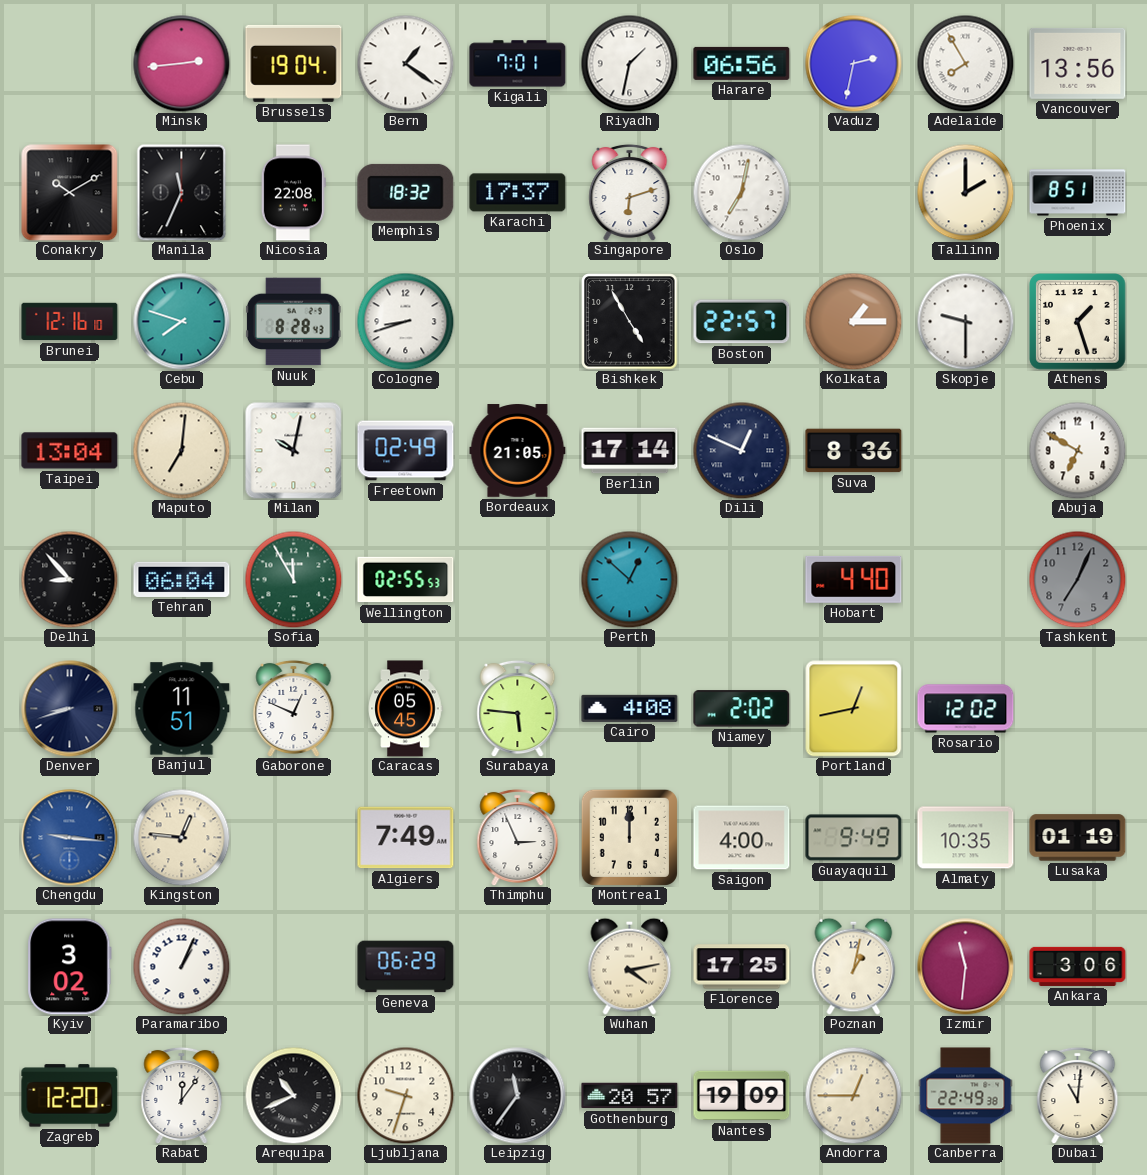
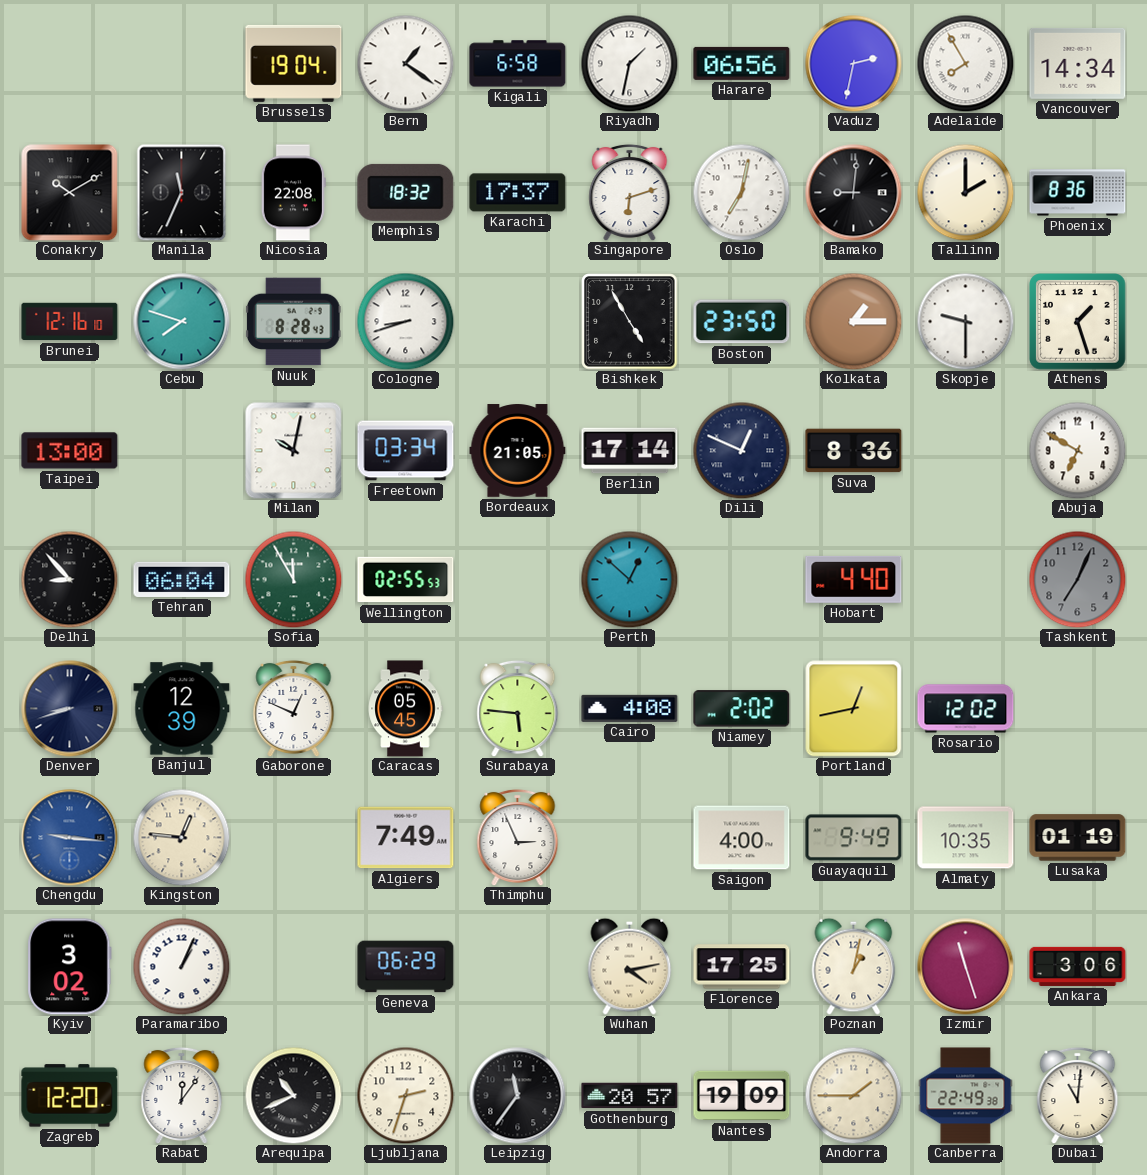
Minsk: 2:44 -> none (182, 64)
Kigali: 7:01 -> 6:58 (518, 64)
Vancouver: 13:56 -> 14:34 (1078, 63)
Bamako: none -> 9:01 (854, 193)
Phoenix: 8:51 -> 8:36 (1078, 193)
Boston: 22:57 -> 23:50 (742, 322)
Taipei: 13:04 -> 13:00 (70, 451)
Maputo: 7:01 -> none (181, 450)
Freetown: 02:49 -> 03:34 (406, 451)
Banjul: 11:51 -> 12:39 (182, 709)
Montreal: 12:00 -> none (629, 837)
Izmir: 11:31 -> 11:27 (966, 967)
Ljubljana: 9:33 -> 2:33 (405, 1095)
Andorra: 12:45 -> 1:45 (853, 1095)
